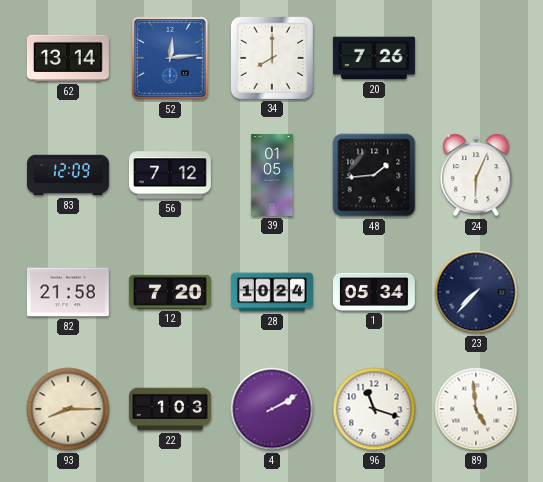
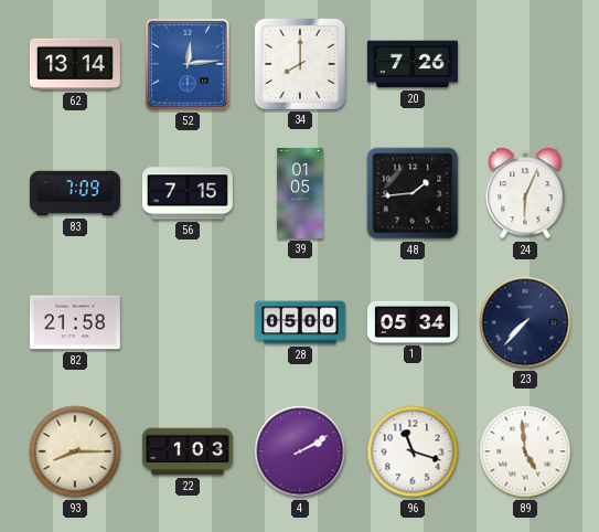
83: 12:09 -> 7:09 (75, 193)
56: 7:12 -> 7:15 (188, 193)
12: 7:20 -> none (170, 292)
28: 10:24 -> 05:00 (300, 322)
